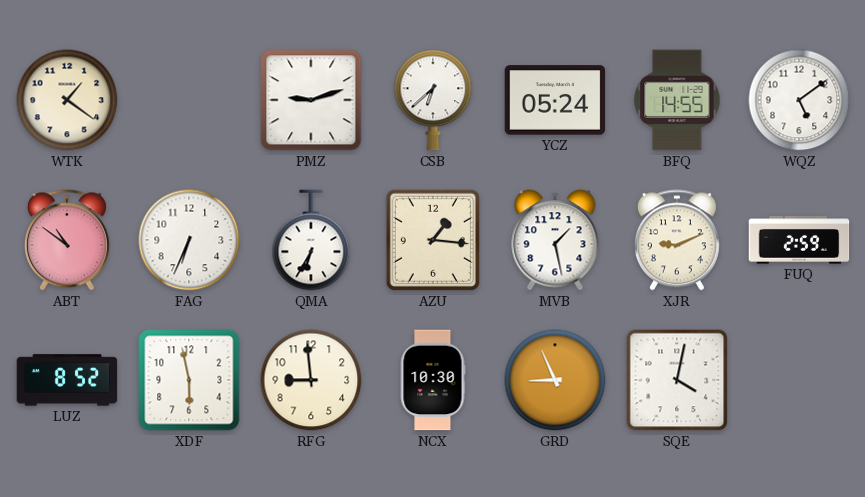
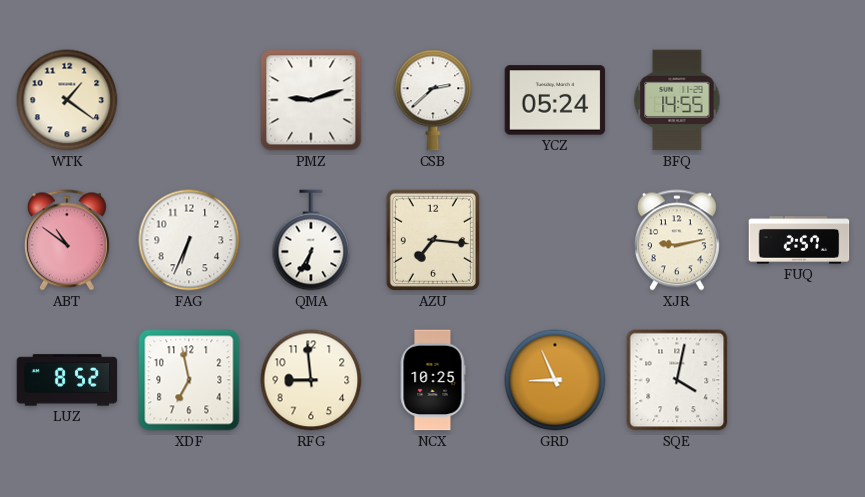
CSB: 6:38 -> 2:38 (433, 100)
WQZ: 5:09 -> none (799, 100)
AZU: 1:16 -> 7:16 (433, 240)
MVB: 1:28 -> none (555, 240)
XJR: 9:11 -> 9:13 (677, 240)
FUQ: 2:59 -> 2:57 (799, 240)
XDF: 5:58 -> 6:58 (189, 380)
NCX: 10:30 -> 10:25 (433, 380)
